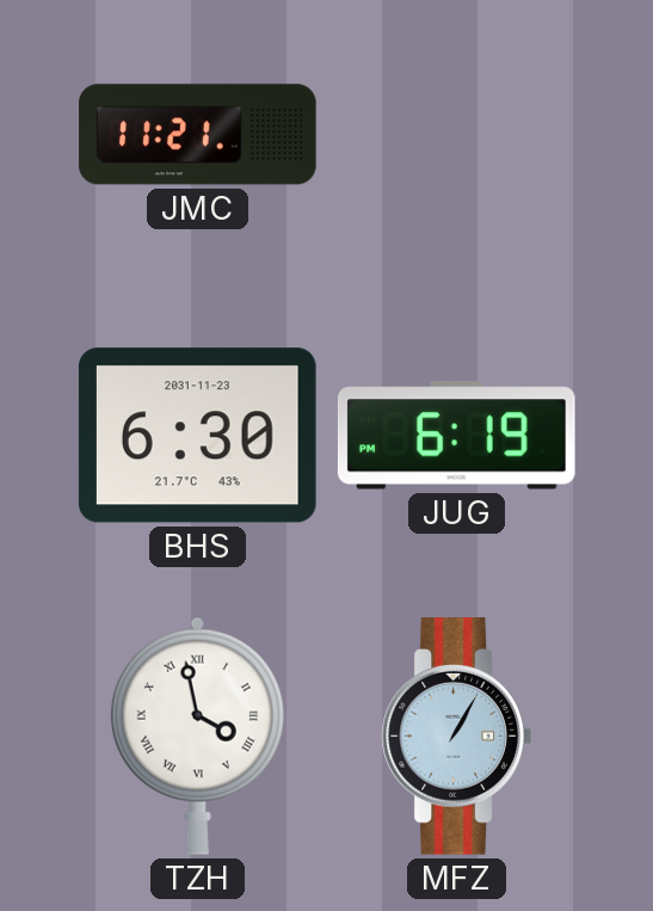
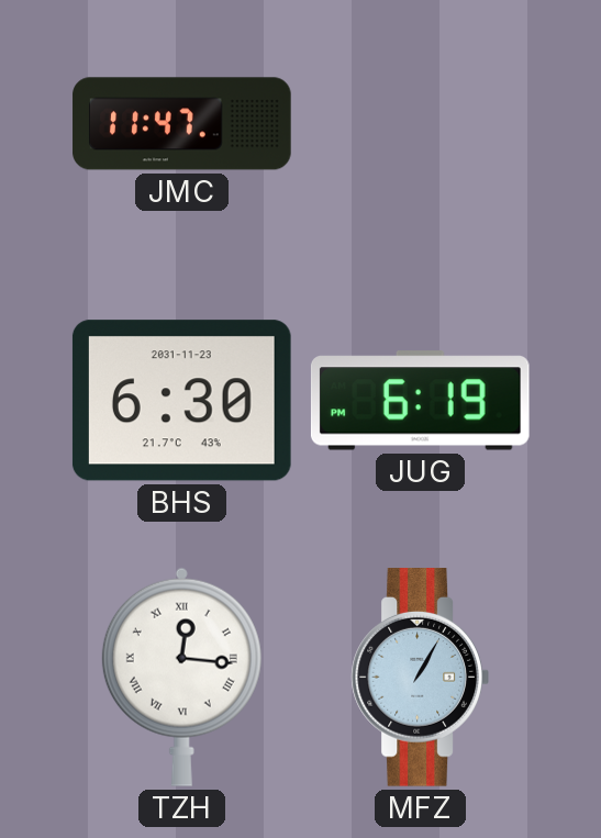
JMC: 11:21 -> 11:47 (182, 124)
TZH: 3:58 -> 12:16 (181, 677)
